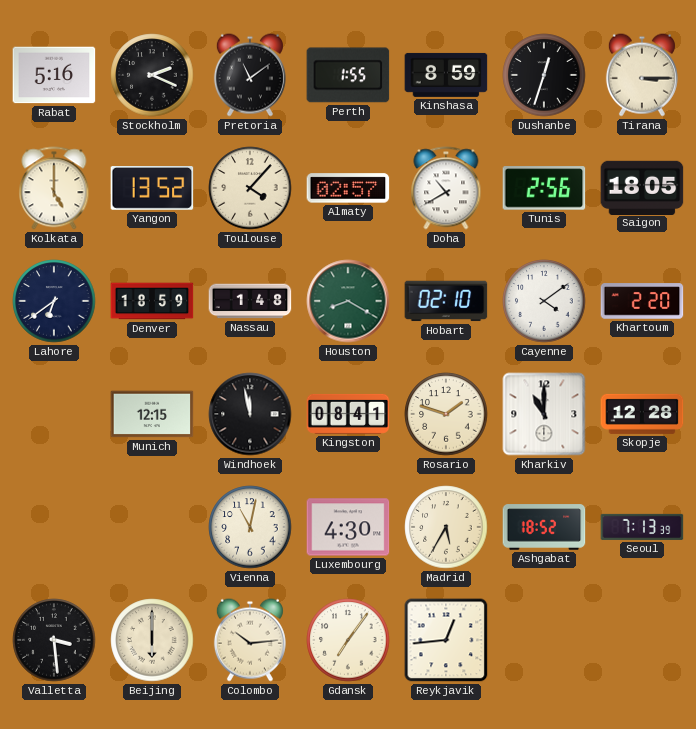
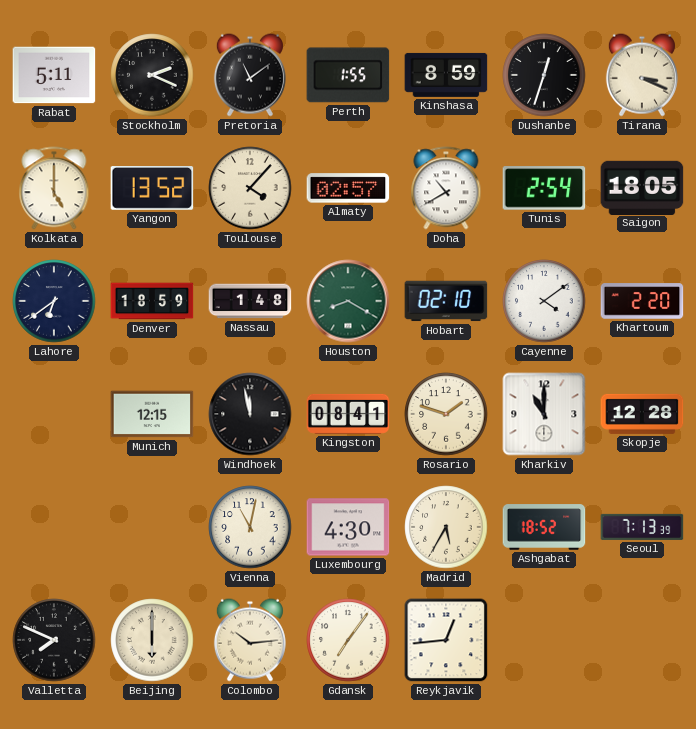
Rabat: 5:16 -> 5:11 (54, 75)
Tirana: 3:15 -> 3:19 (642, 75)
Tunis: 2:56 -> 2:54 (544, 188)
Valletta: 3:29 -> 7:49 (54, 640)
